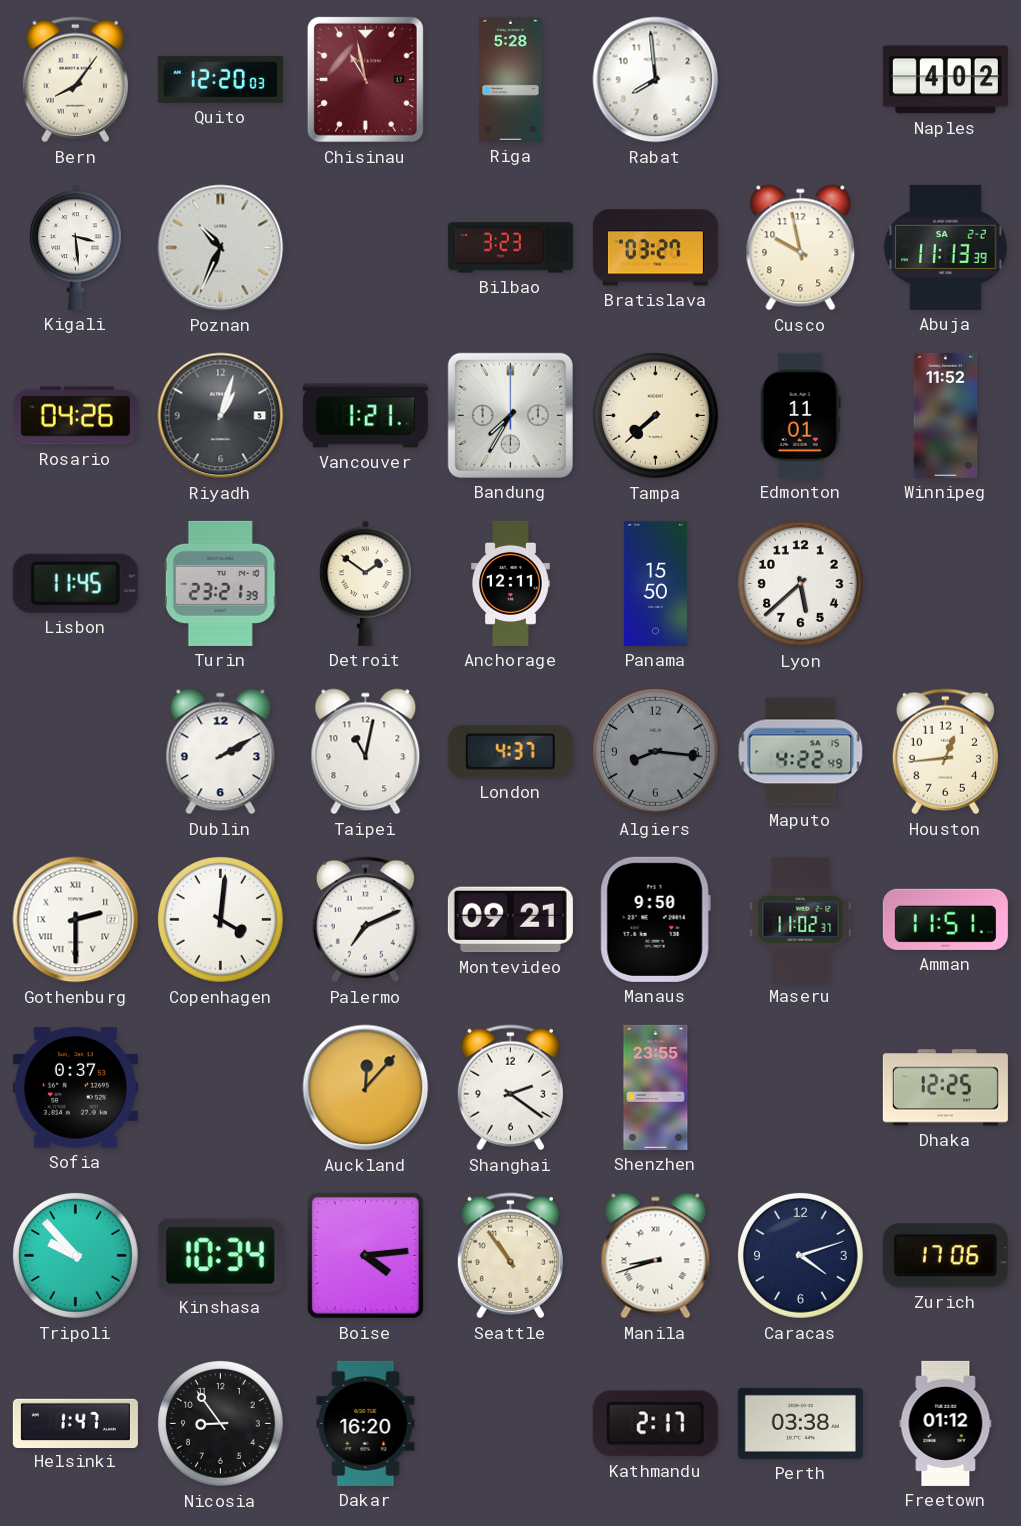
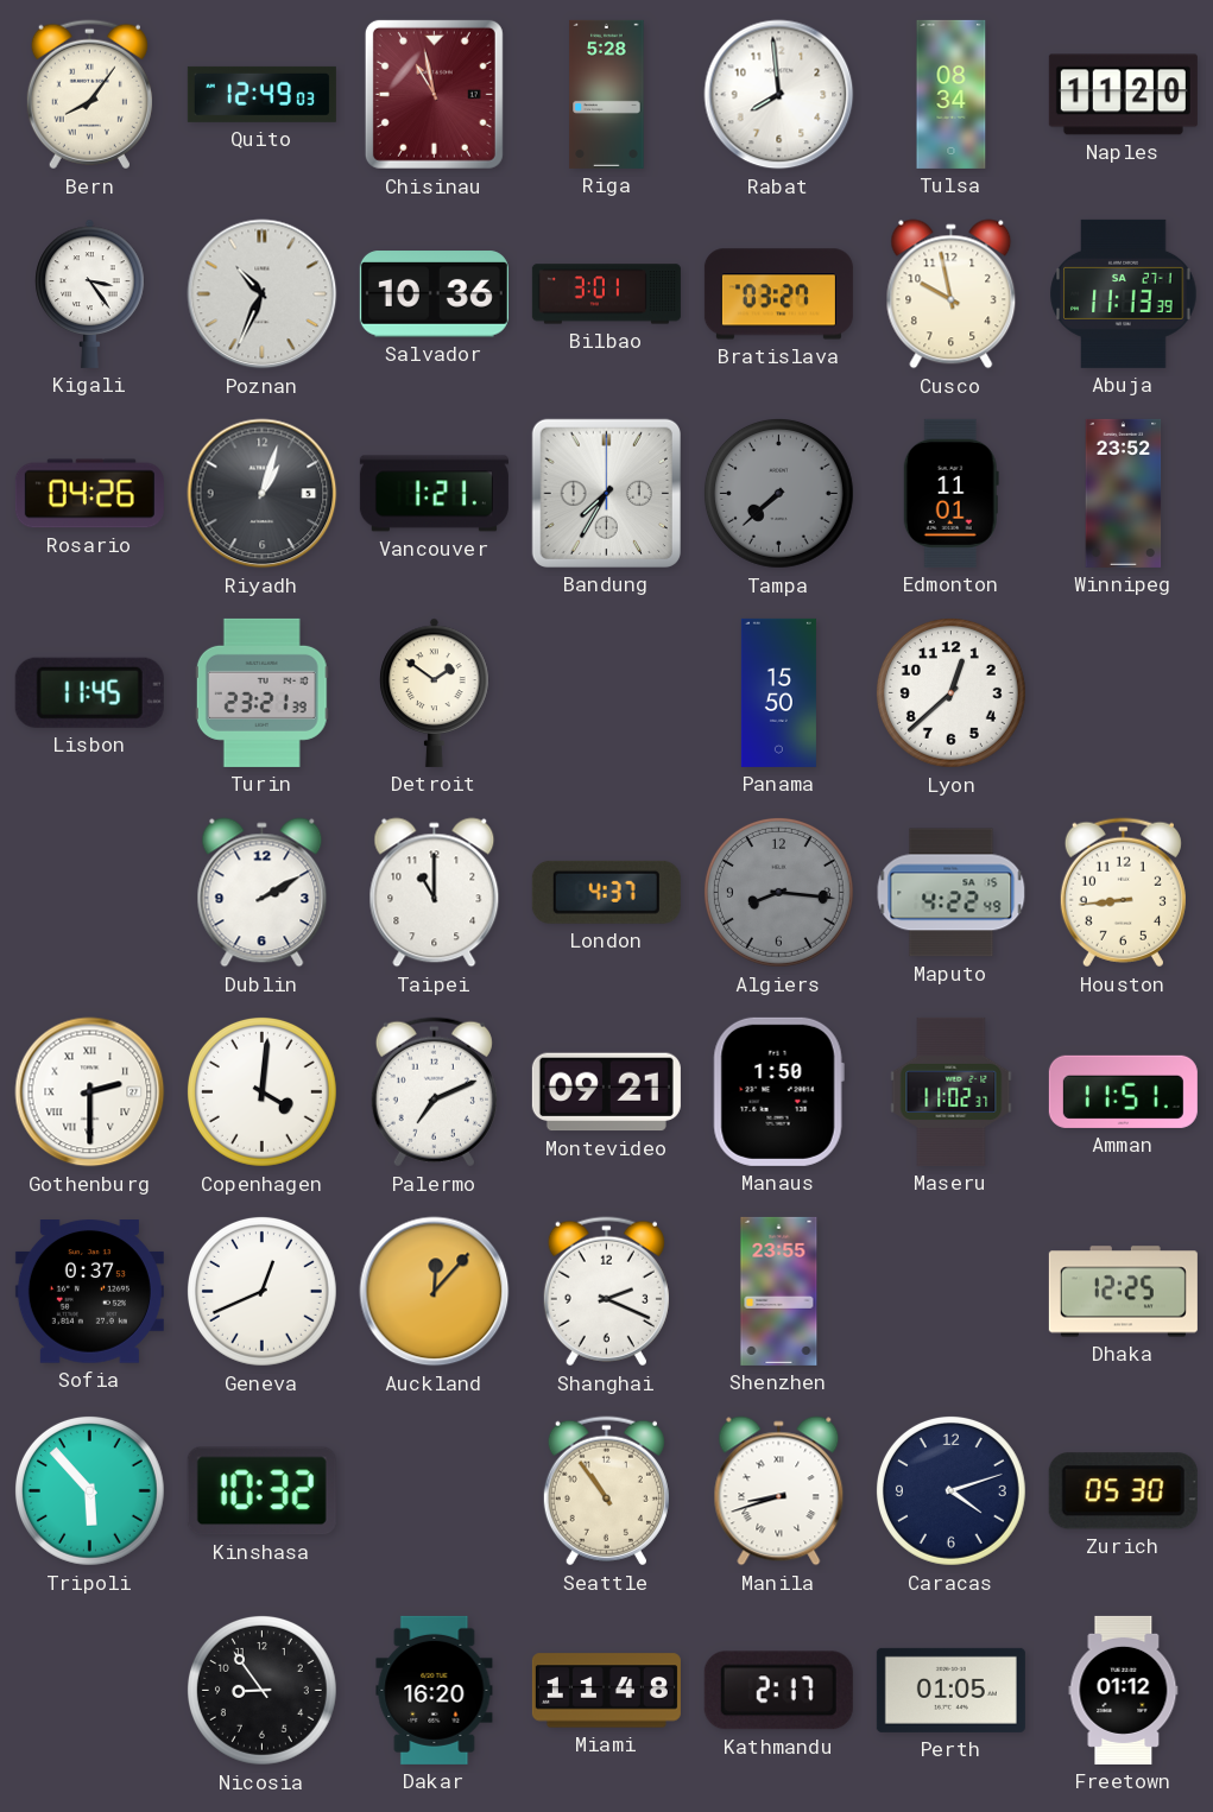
Quito: 12:20 -> 12:49 (261, 94)
Tulsa: none -> 08:34 (952, 94)
Naples: 4:02 -> 11:20 (1123, 95)
Kigali: 3:29 -> 3:24 (90, 293)
Salvador: none -> 10:36 (434, 294)
Bilbao: 3:23 -> 3:01 (606, 294)
Abuja date: SA 2-2 -> SA 27-1 (1124, 293)
Tampa dial: cream -> grey (778, 493)
Winnipeg: 11:52 -> 23:52 (1124, 493)
Anchorage: 12:11 -> none (511, 583)
Lyon: 5:38 -> 12:38 (950, 692)
Taipei: 11:02 -> 11:00 (435, 893)
Houston: 12:44 -> 8:44 (1123, 893)
Manaus: 9:50 -> 1:50 (778, 1091)
Geneva: none -> 12:41 (261, 1291)
Shanghai: 2:21 -> 2:19 (606, 1292)
Tripoli: 9:53 -> 5:53 (89, 1490)
Kinshasa: 10:34 -> 10:32 (261, 1491)
Boise: 4:14 -> none (366, 1256)
Zurich: 17:06 -> 05:30 (1123, 1491)
Helsinki: 1:47 -> none (75, 1423)
Miami: none -> 11:48 (606, 1691)
Perth: 03:38 -> 01:05 (950, 1690)
